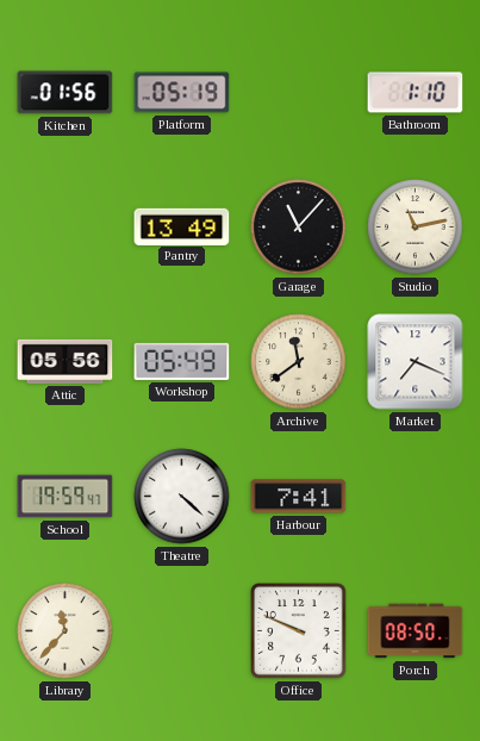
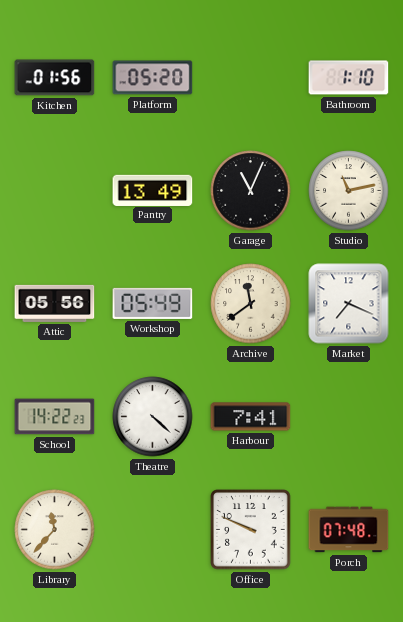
Platform: 05:19 -> 05:20 (153, 78)
Garage: 11:07 -> 11:04 (251, 191)
School: 19:59 -> 14:22 (55, 417)
Porch: 08:50 -> 07:48 (349, 530)
